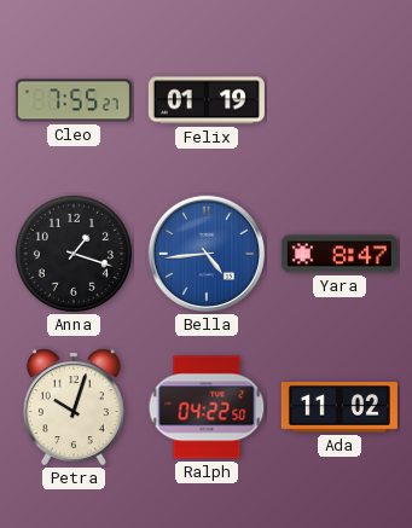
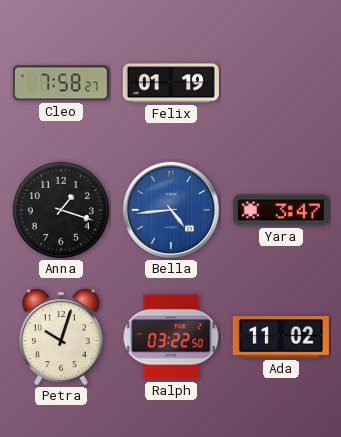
Cleo: 7:55 -> 7:58 (61, 83)
Yara: 8:47 -> 3:47 (281, 210)
Ralph: 04:22 -> 03:22 (171, 337)
